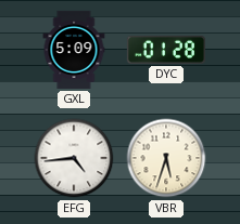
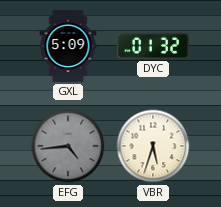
DYC: 01:28 -> 01:32 (153, 46)
EFG dial: white -> grey (68, 146)
